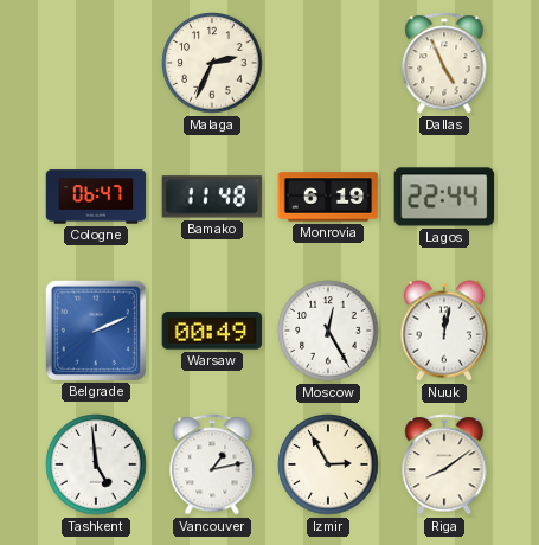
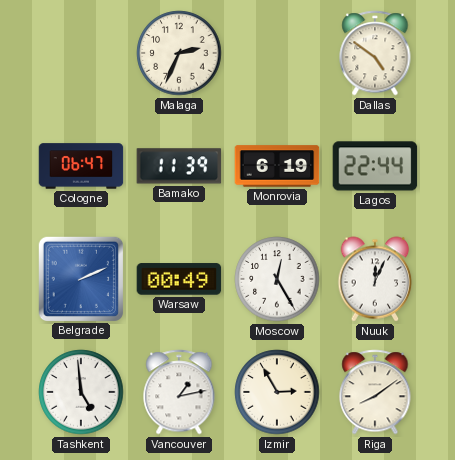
Dallas: 4:56 -> 4:51 (375, 53)
Bamako: 11:48 -> 11:39 (179, 166)
Nuuk: 12:02 -> 12:04 (375, 279)
